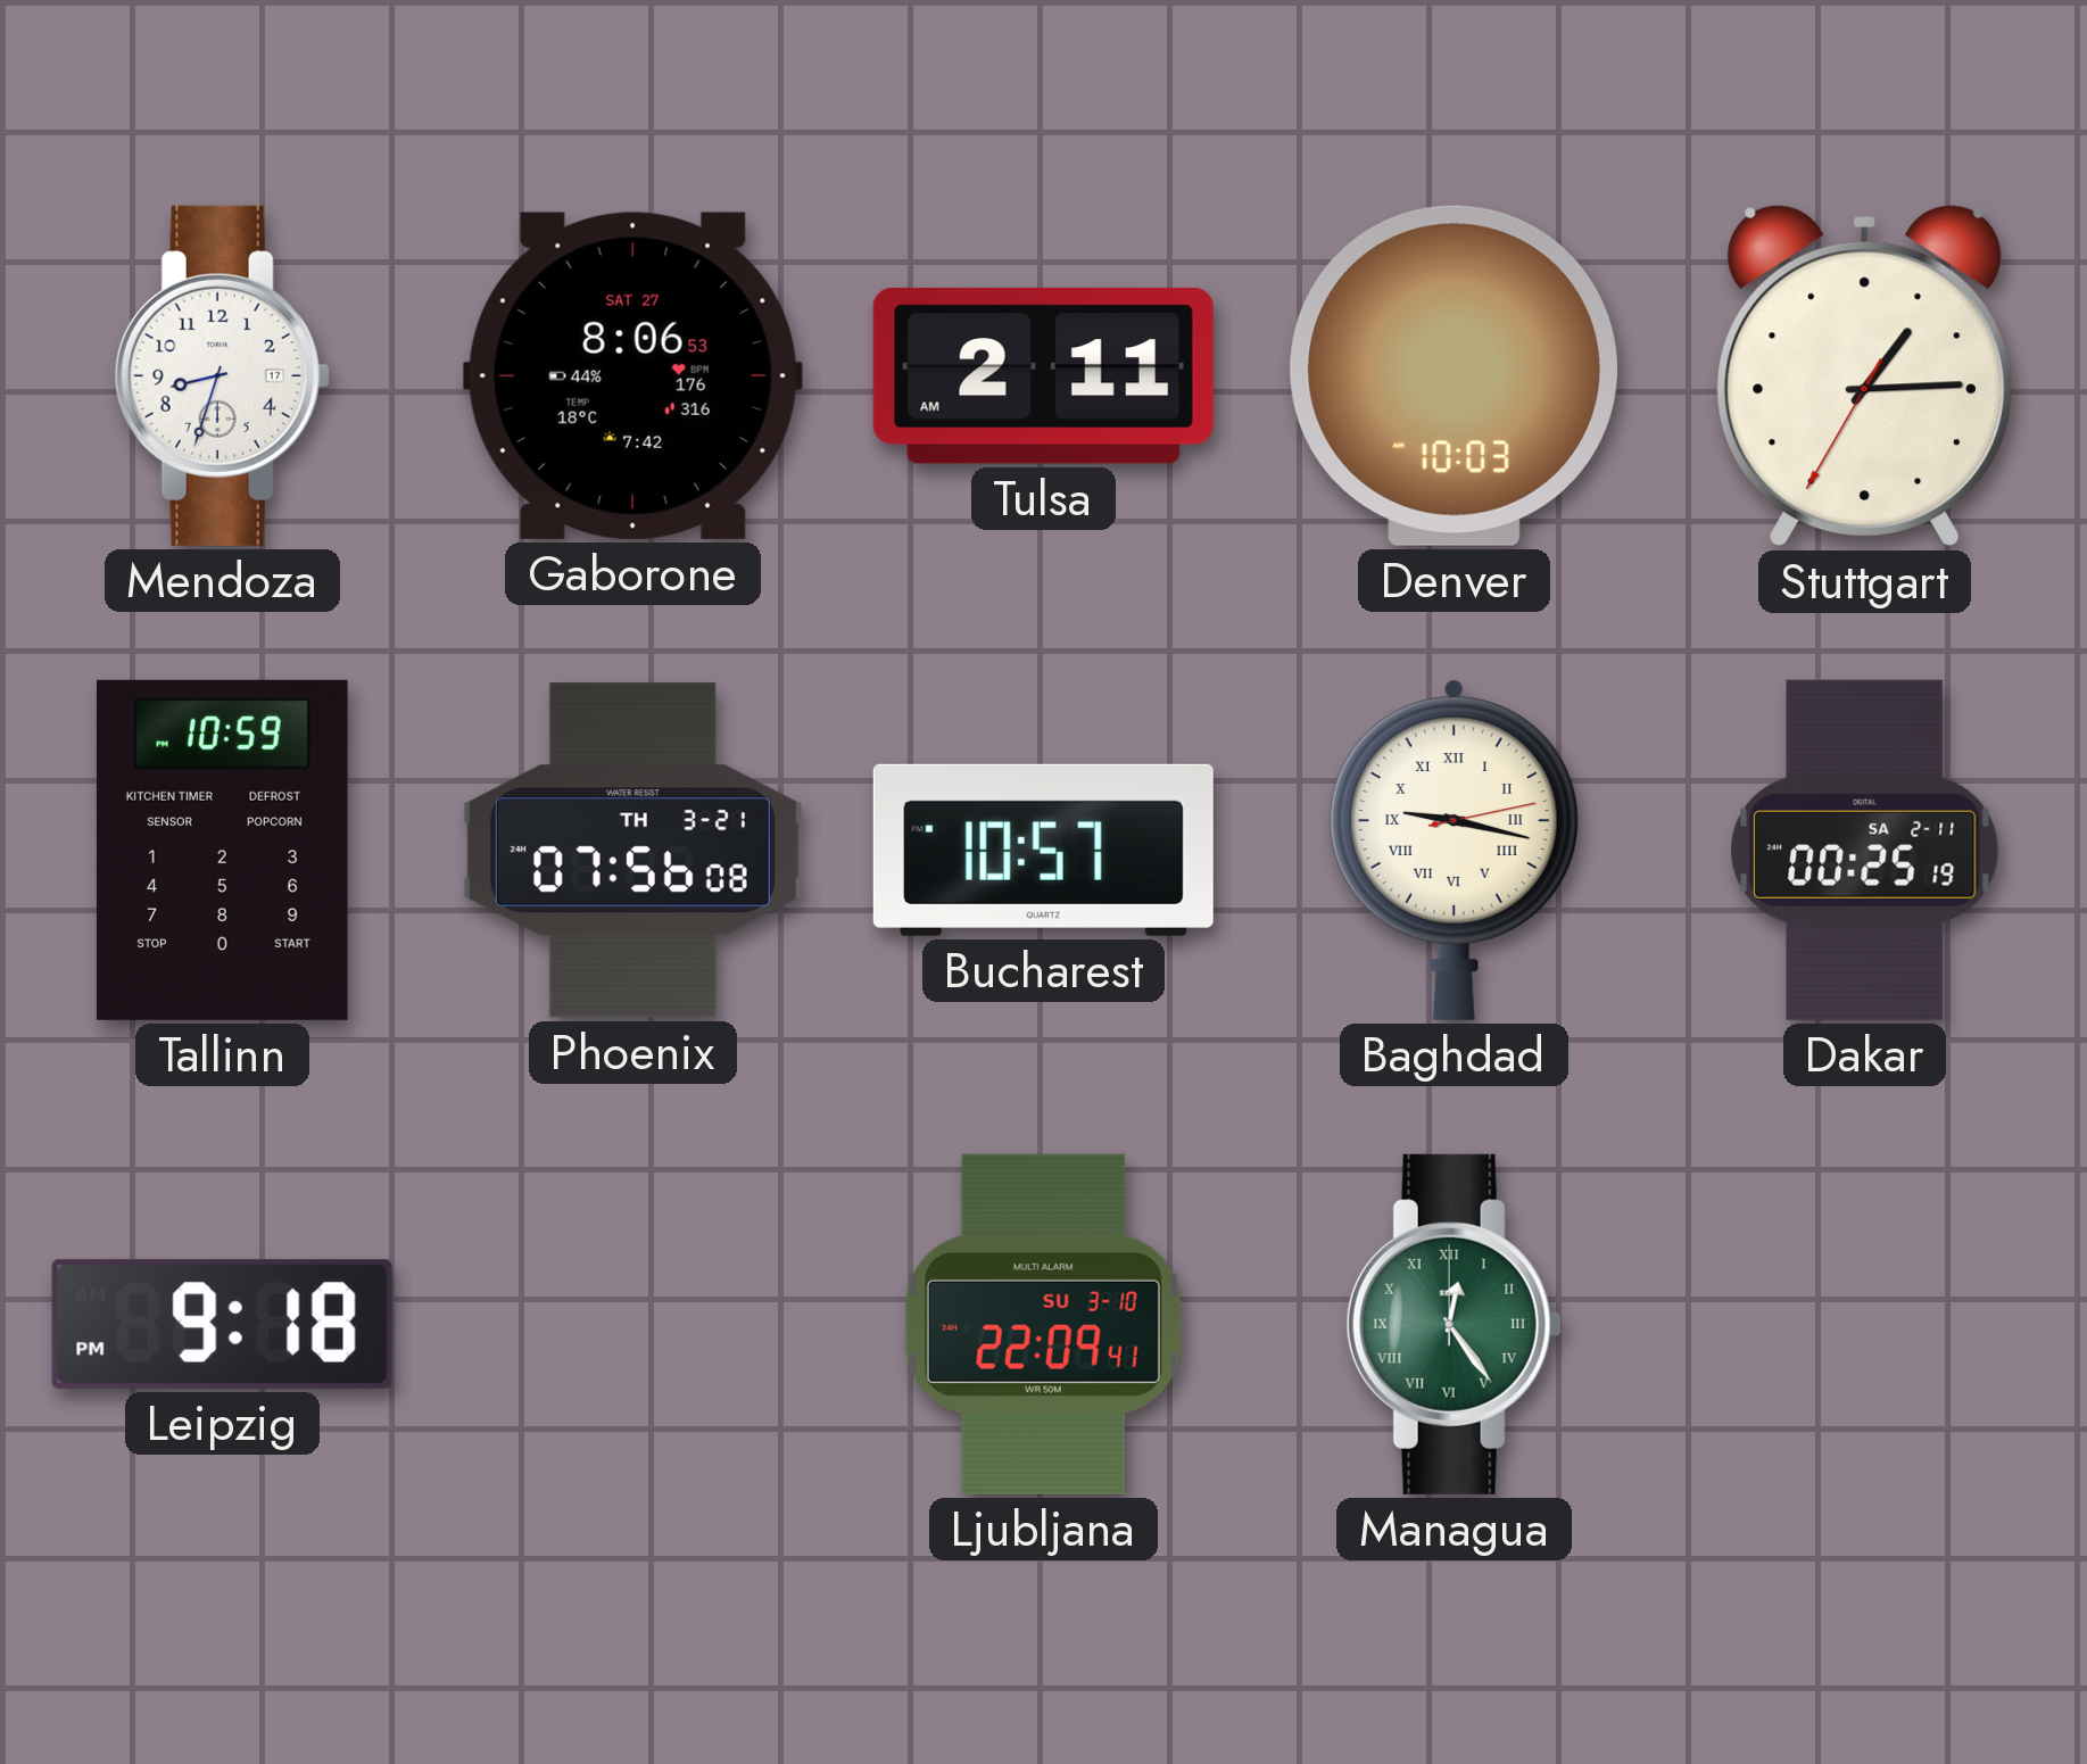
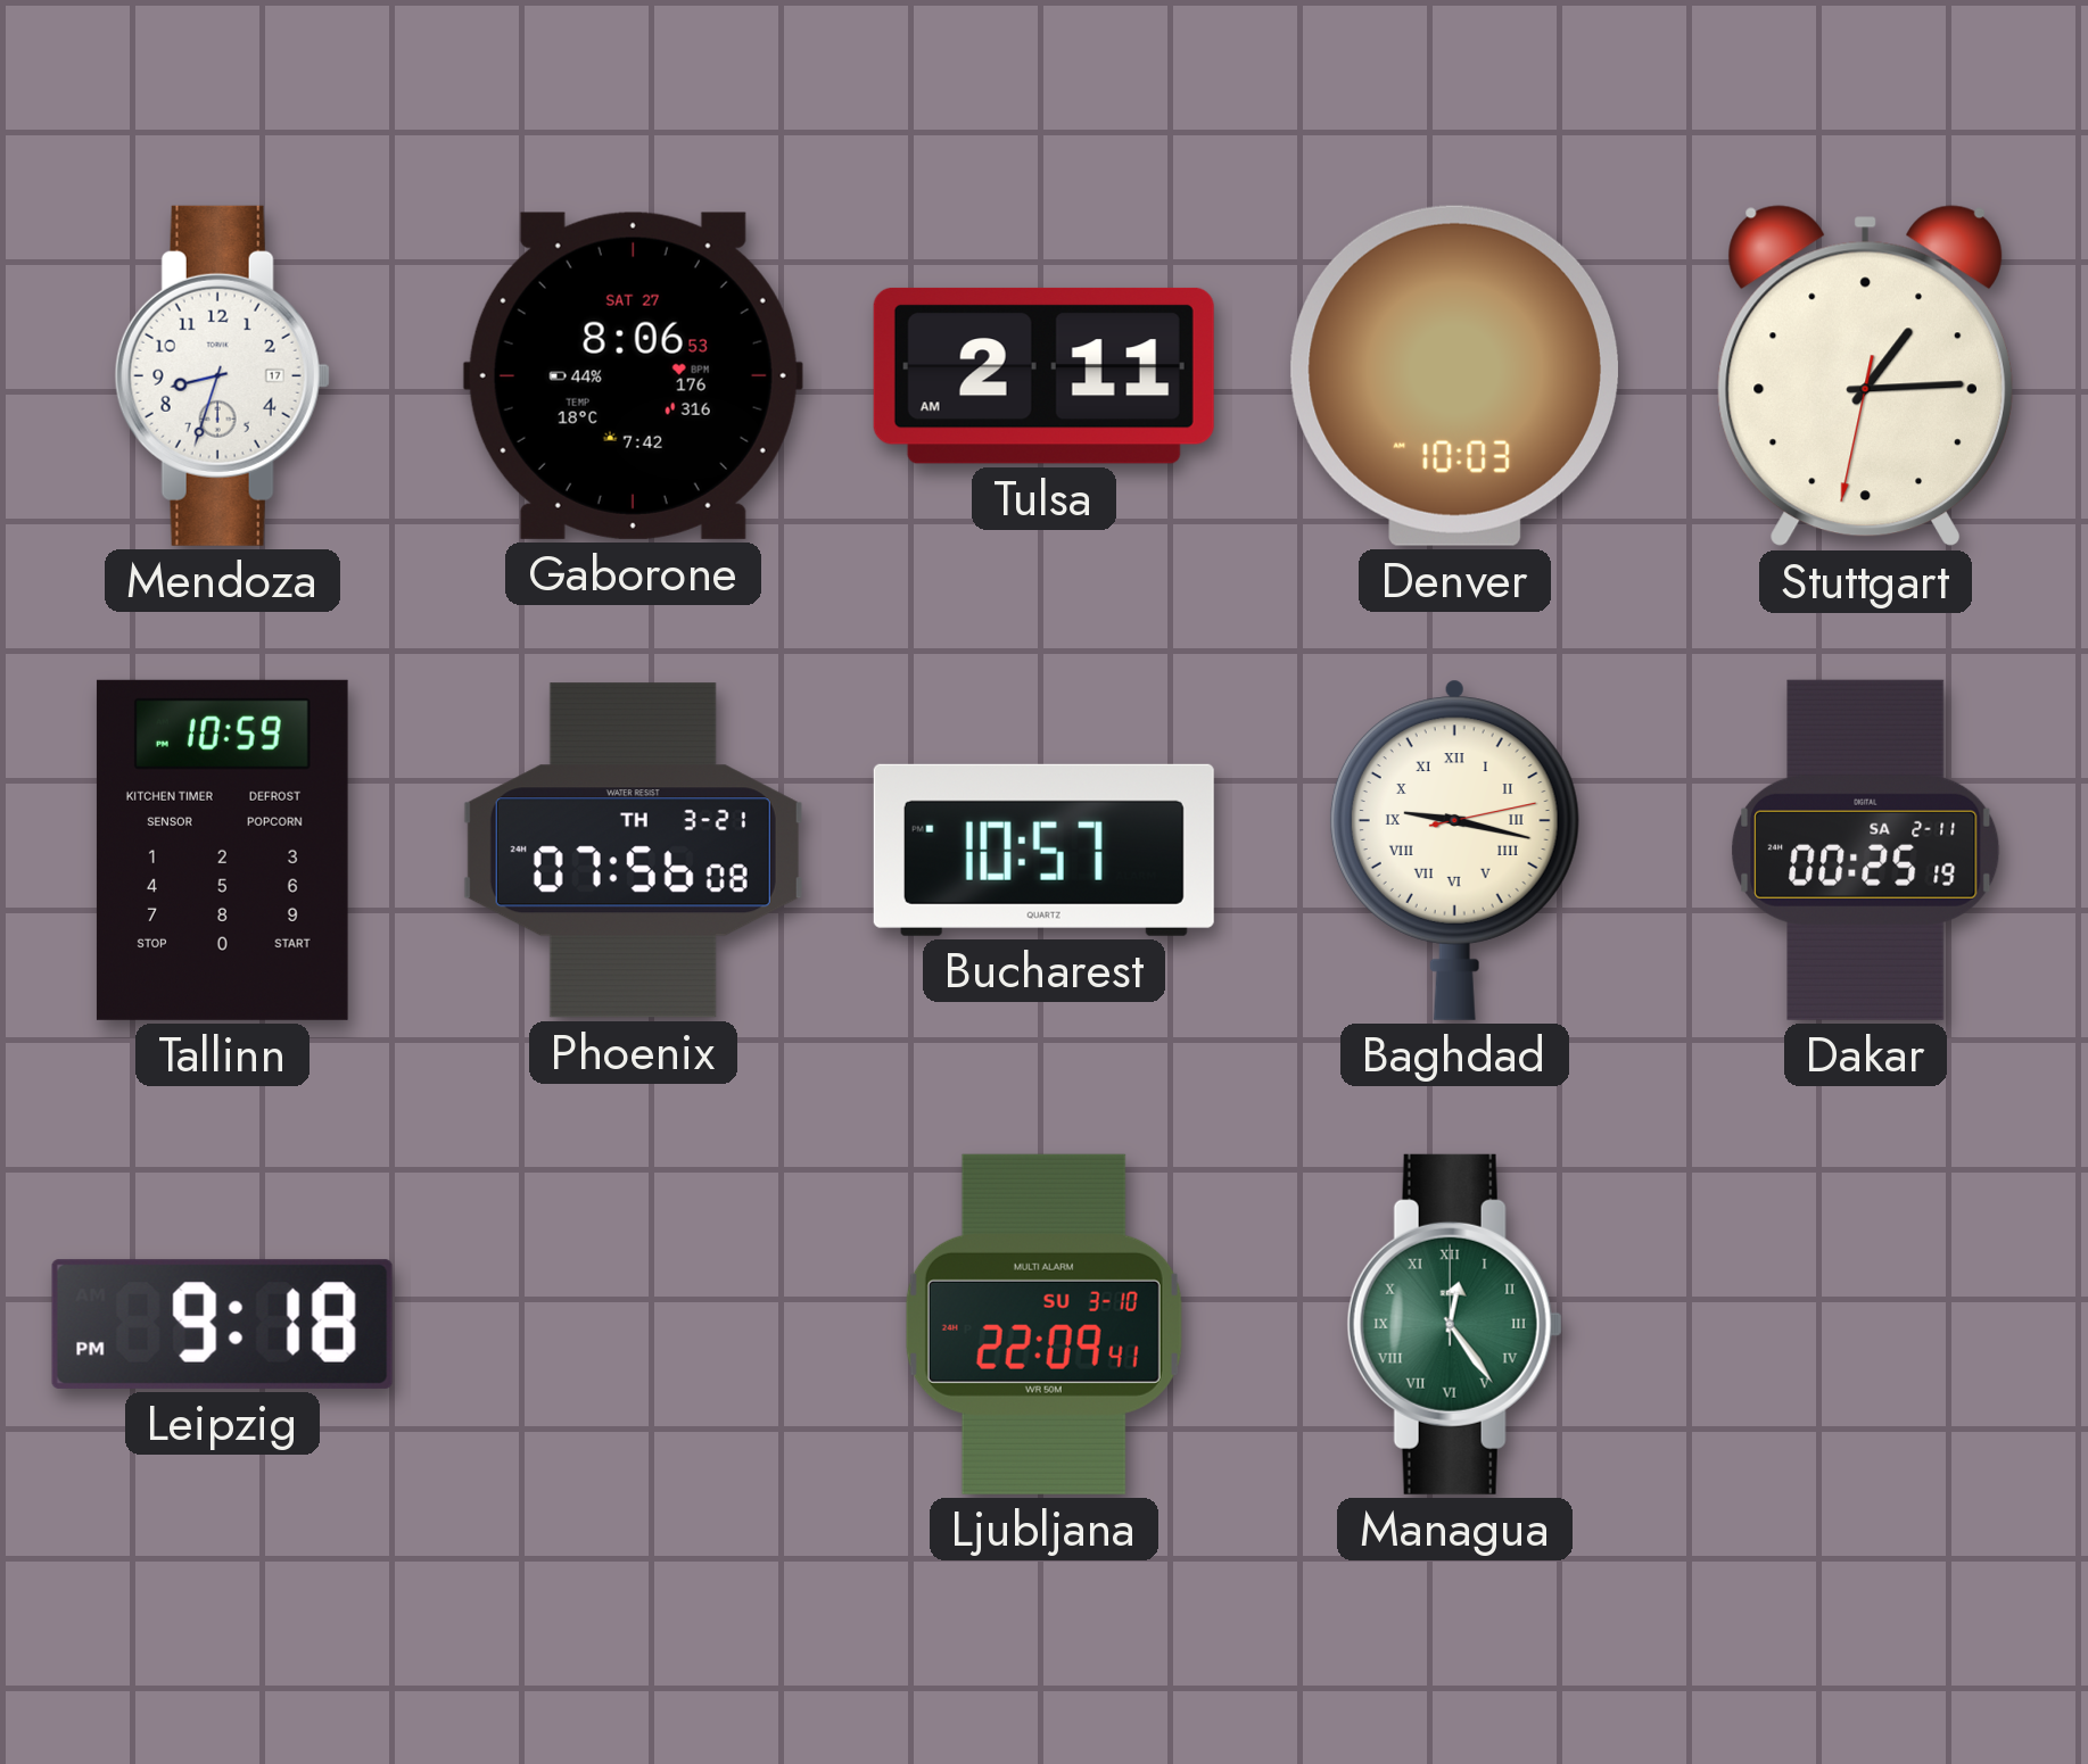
Stuttgart: 1:14:35 -> 1:14:32 (1865, 376)
